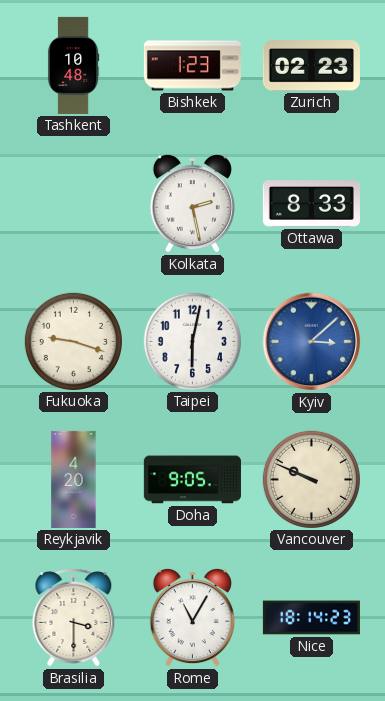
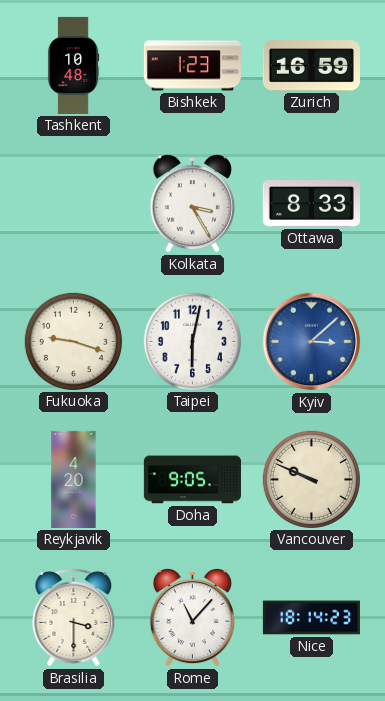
Zurich: 02:23 -> 16:59 (311, 66)
Kolkata: 2:28 -> 3:25 (192, 203)
Rome: 11:05 -> 11:07 (192, 617)
